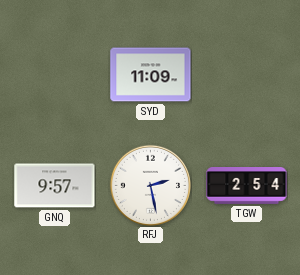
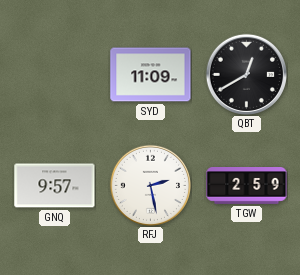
QBT: none -> 12:40 (246, 74)
TGW: 2:54 -> 2:59 (247, 186)
